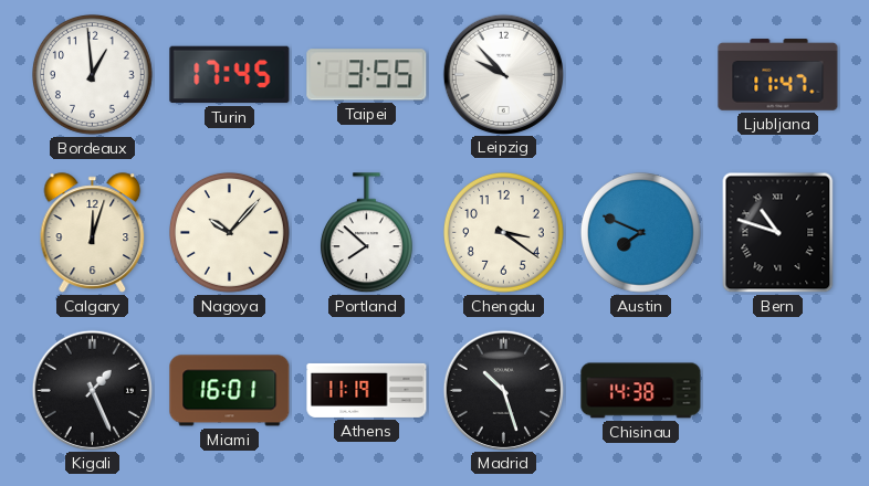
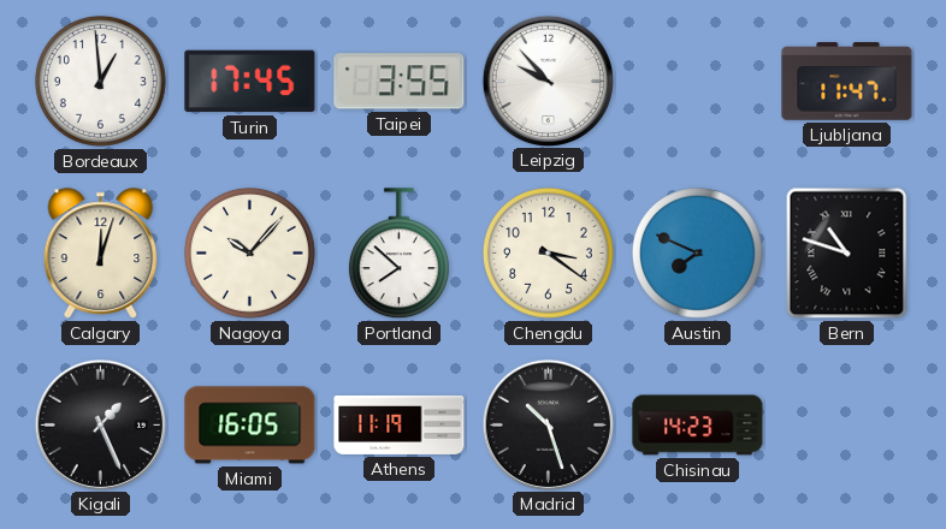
Miami: 16:01 -> 16:05 (250, 426)
Chisinau: 14:38 -> 14:23 (698, 426)
